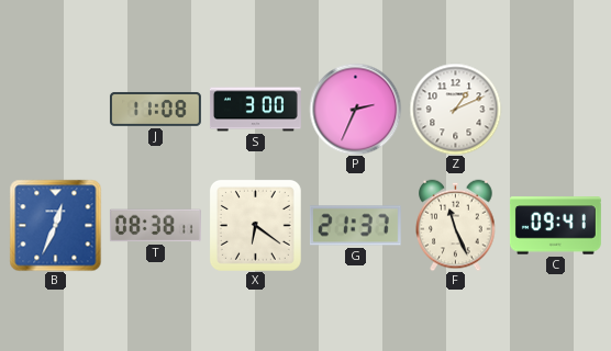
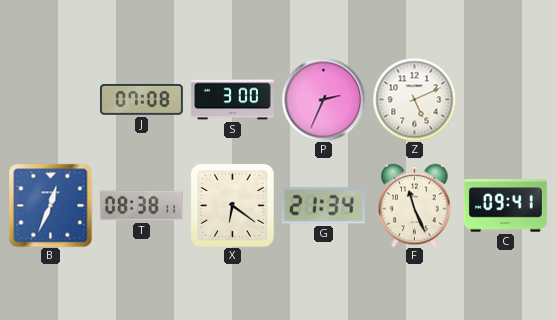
J: 11:08 -> 07:08 (141, 100)
Z: 1:11 -> 5:11 (414, 99)
G: 21:37 -> 21:34 (323, 206)
